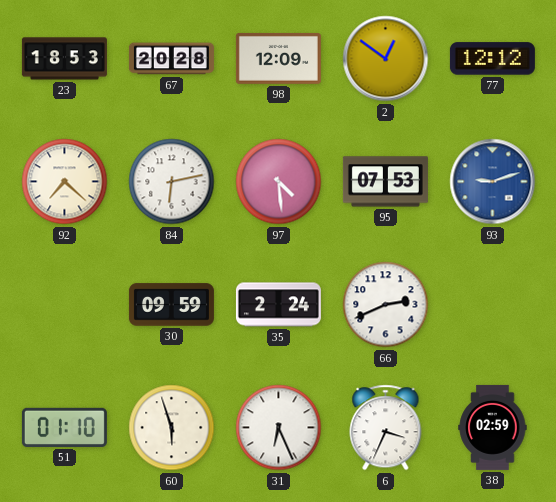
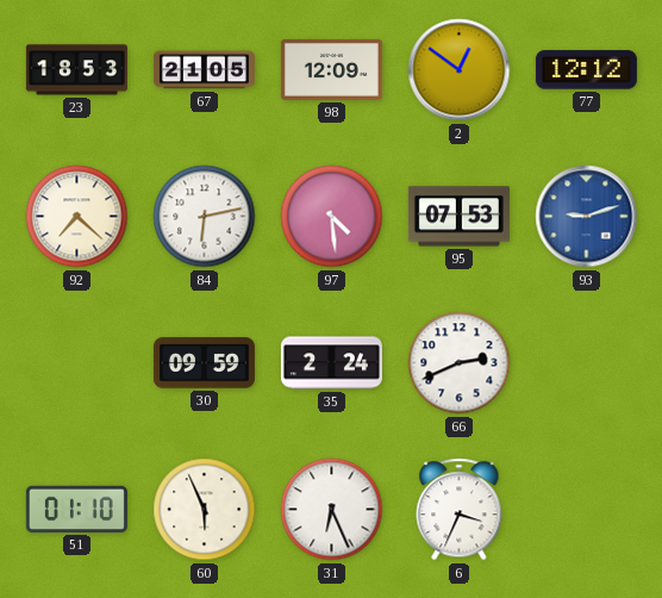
67: 20:28 -> 21:05 (204, 70)
60: 5:57 -> 5:56 (205, 510)
38: 02:59 -> none (493, 427)
